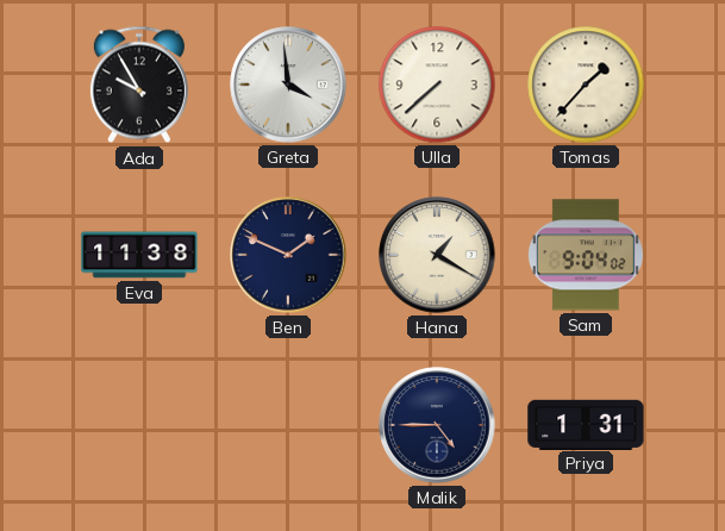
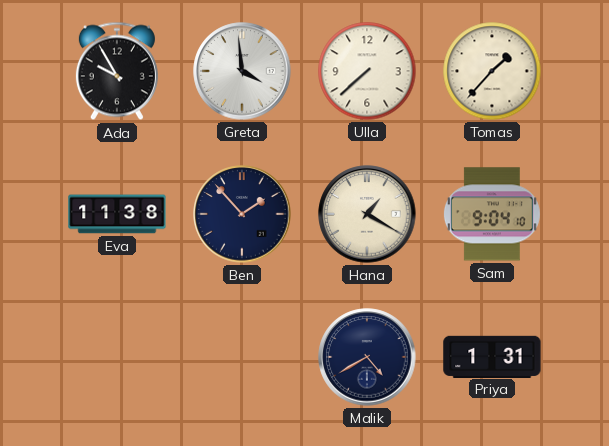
Ben: 1:49 -> 1:53 (242, 214)
Sam: 9:04:02 -> 9:04:10 (492, 214)
Malik: 4:45 -> 4:40 (367, 357)
